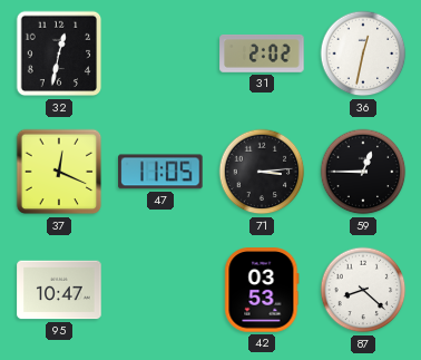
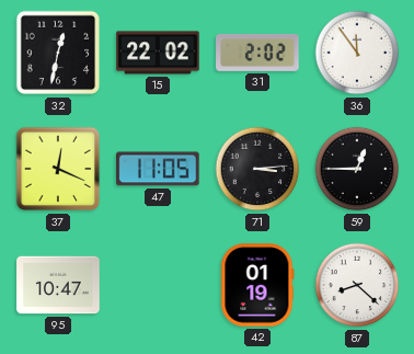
15: none -> 22:02 (158, 53)
36: 12:32 -> 11:54 (357, 53)
42: 03:53 -> 01:19 (257, 285)
